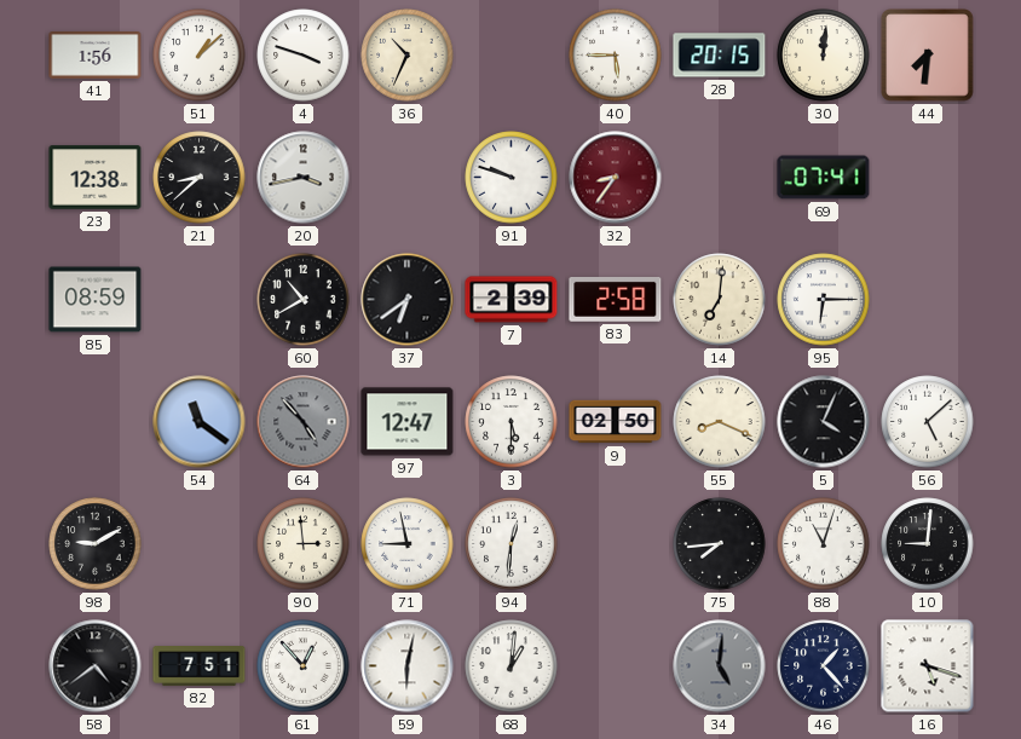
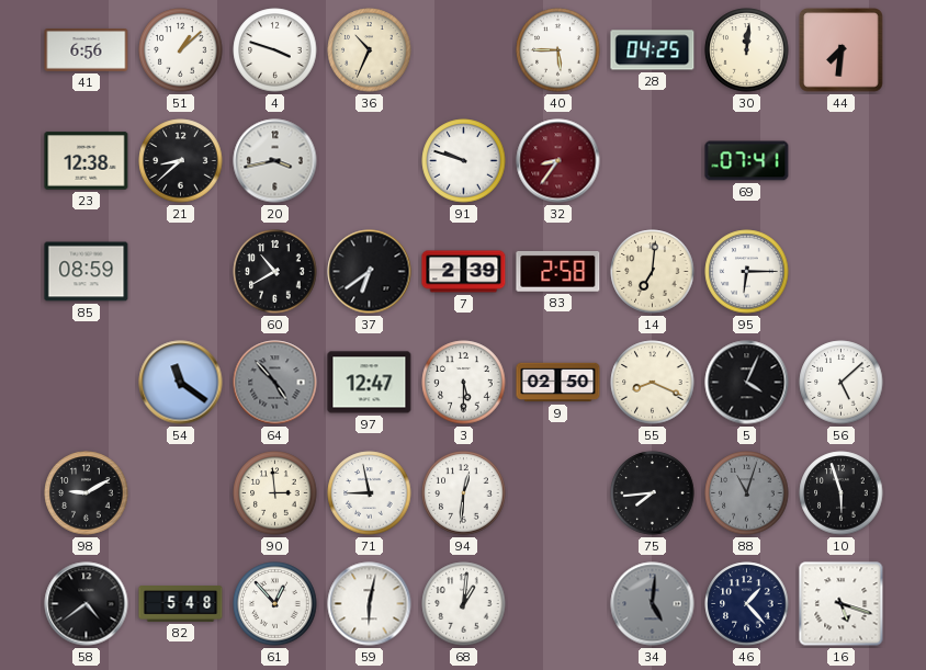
41: 1:56 -> 6:56 (87, 50)
28: 20:15 -> 04:25 (653, 50)
88 dial: white -> grey (747, 493)
10: 9:01 -> 5:57 (842, 493)
82: 7:51 -> 5:48 (181, 604)
